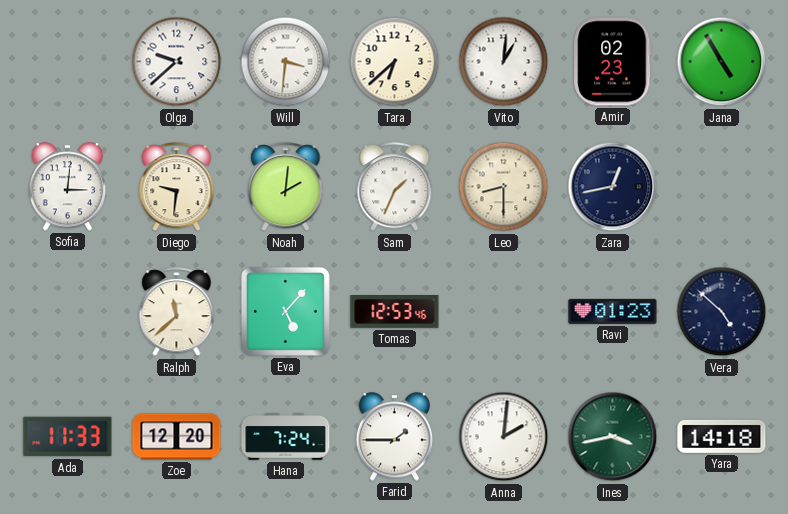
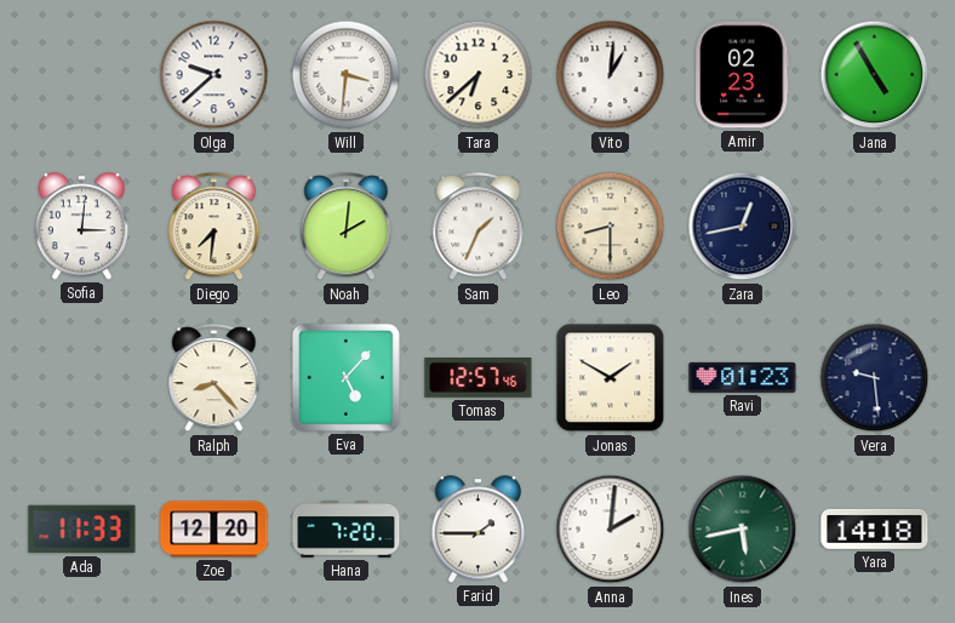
Diego: 9:31 -> 7:31 (215, 227)
Ralph: 11:38 -> 8:23 (215, 378)
Tomas: 12:53 -> 12:57 (479, 378)
Jonas: none -> 1:50 (611, 378)
Vera: 4:52 -> 9:29 (875, 378)
Hana: 7:24 -> 7:20 (347, 530)
Ines: 3:43 -> 5:43 (743, 530)
